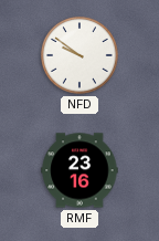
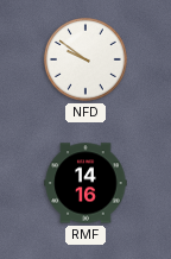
RMF: 23:16 -> 14:16 (85, 183)
